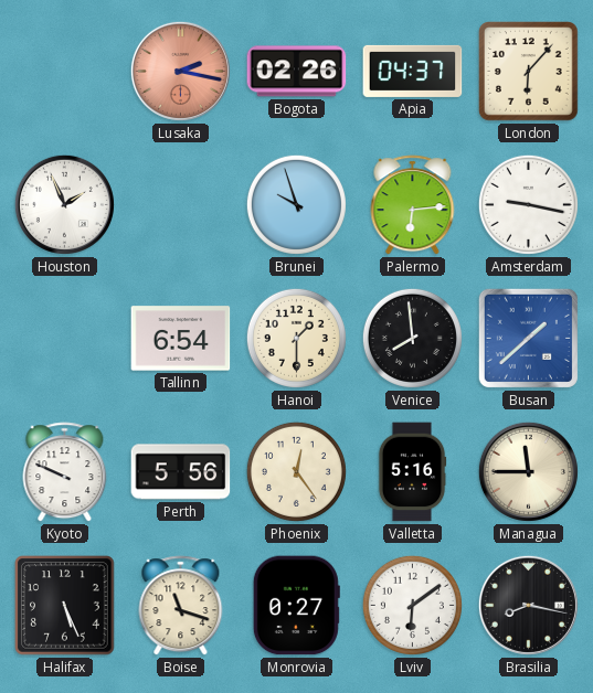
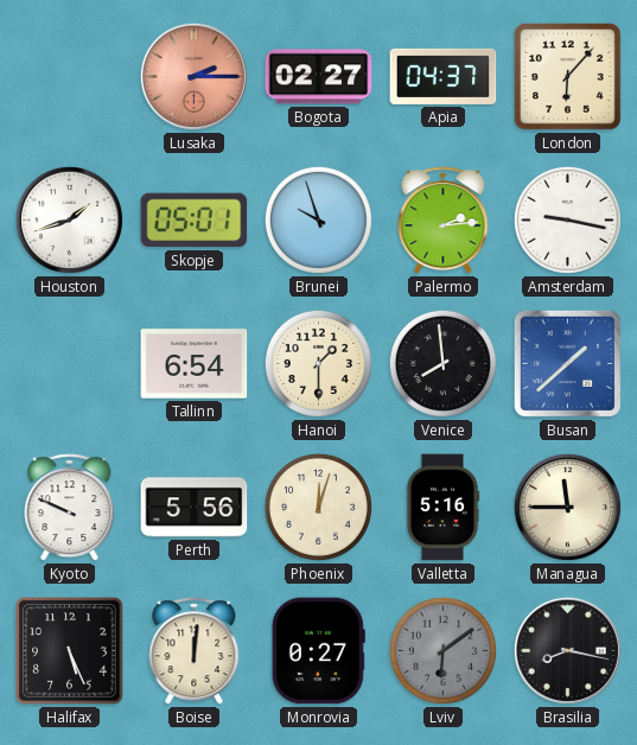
Lusaka: 2:17 -> 2:15 (193, 76)
Bogota: 02:26 -> 02:27 (319, 77)
Houston: 1:56 -> 1:42 (69, 219)
Skopje: none -> 05:01 (195, 221)
Palermo: 6:14 -> 2:14 (444, 221)
Phoenix: 12:24 -> 12:03 (318, 507)
Boise: 11:18 -> 12:01 (195, 651)
Lviv dial: white -> grey (442, 650)
